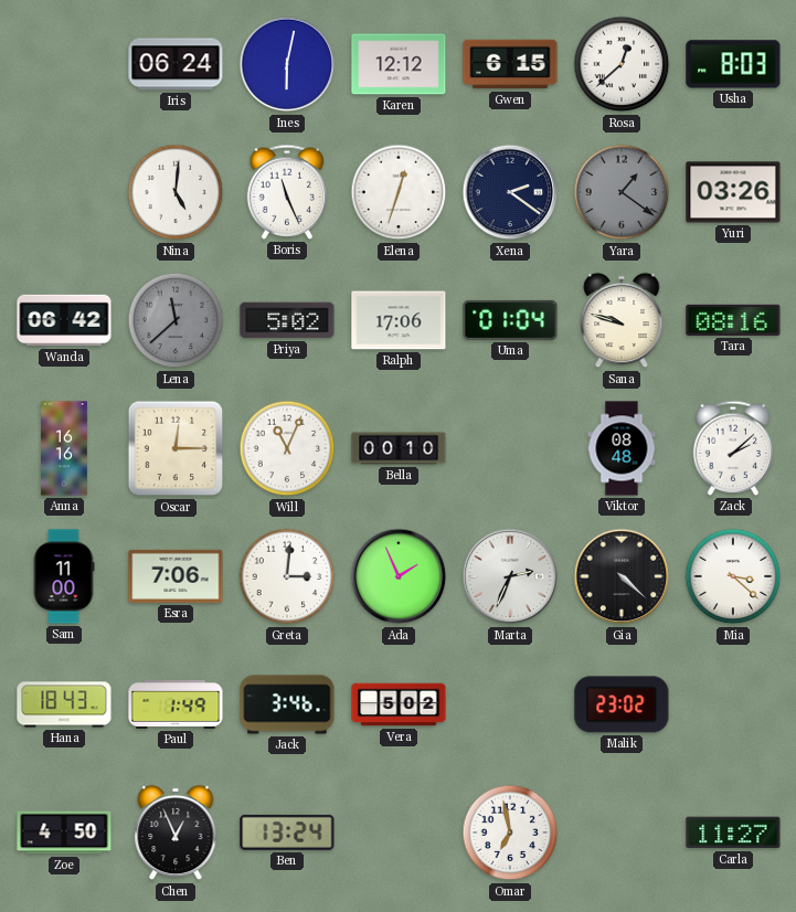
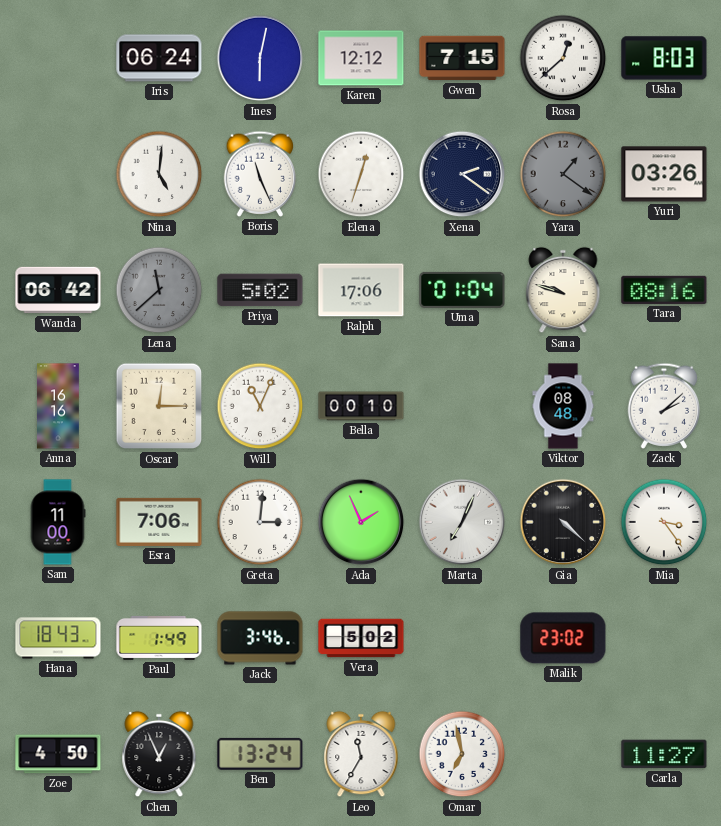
Gwen: 6:15 -> 7:15 (462, 58)
Marta: 2:34 -> 7:04 (462, 522)
Mia: 3:22 -> 3:24 (664, 522)
Leo: none -> 11:35 (361, 754)
